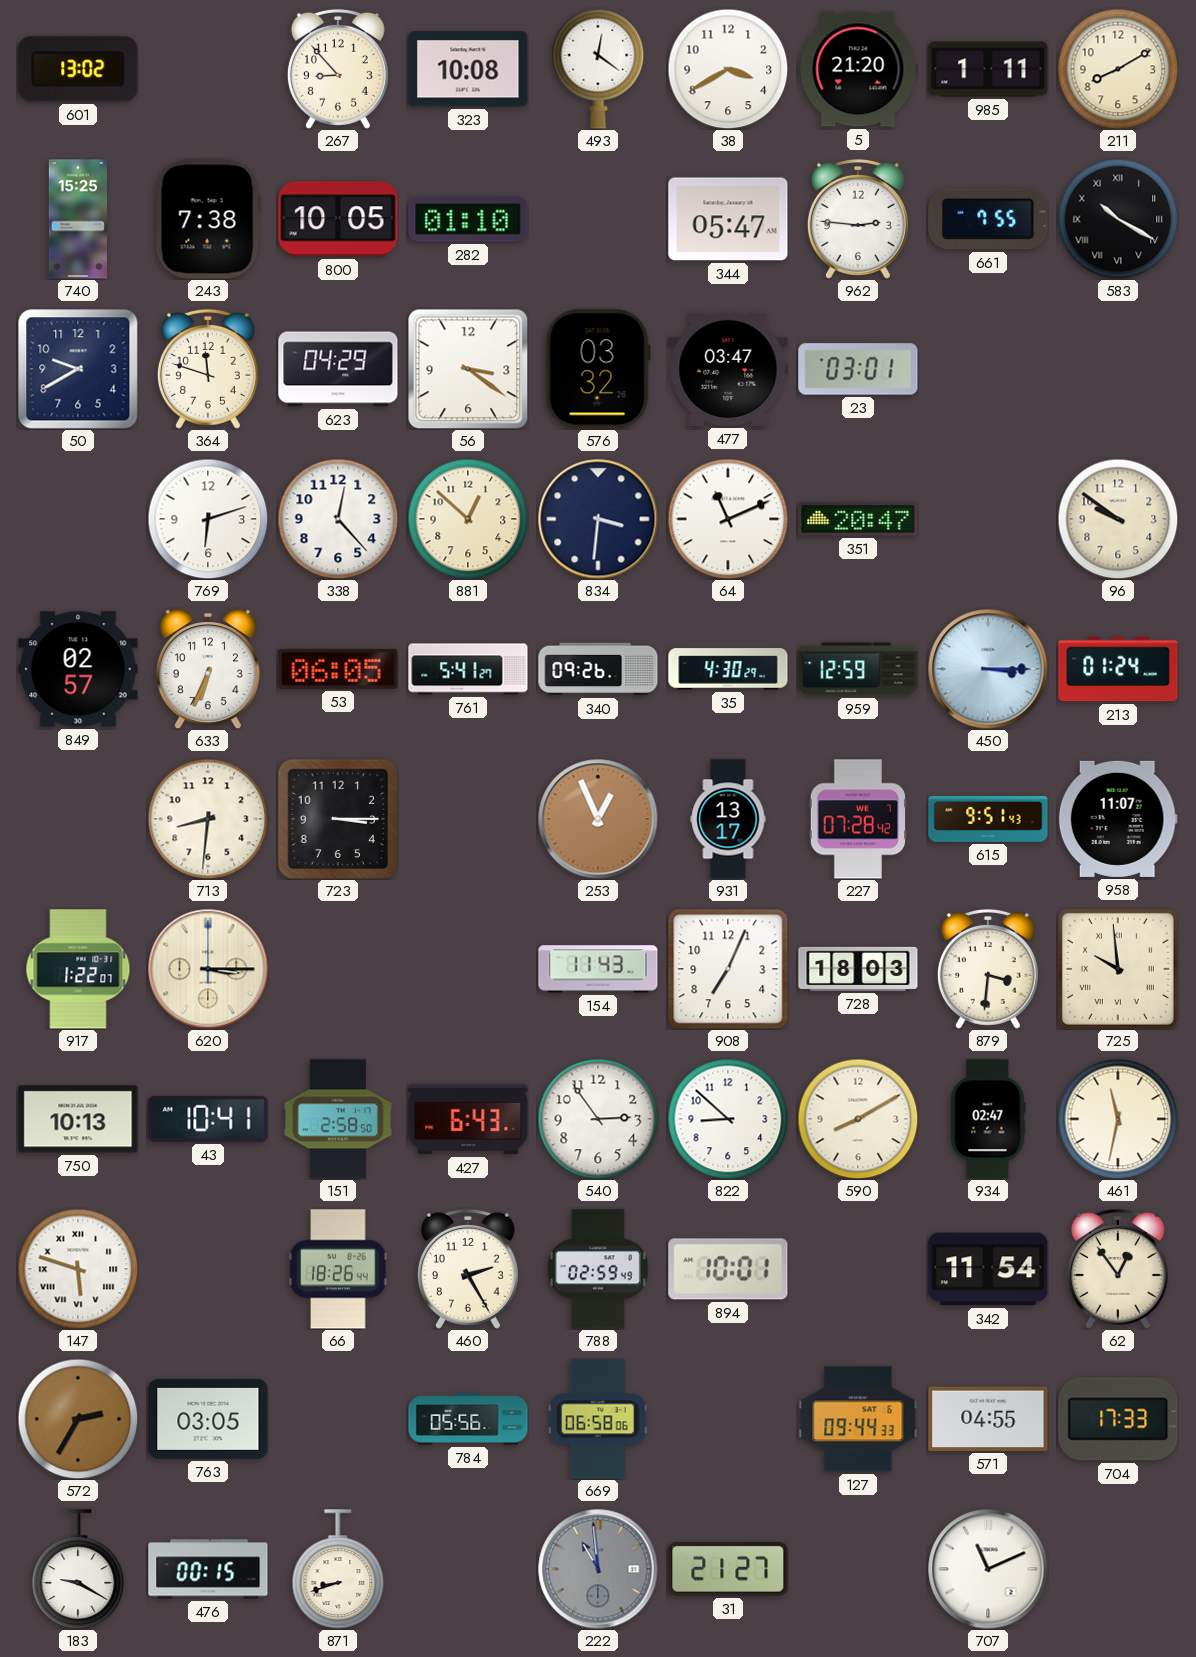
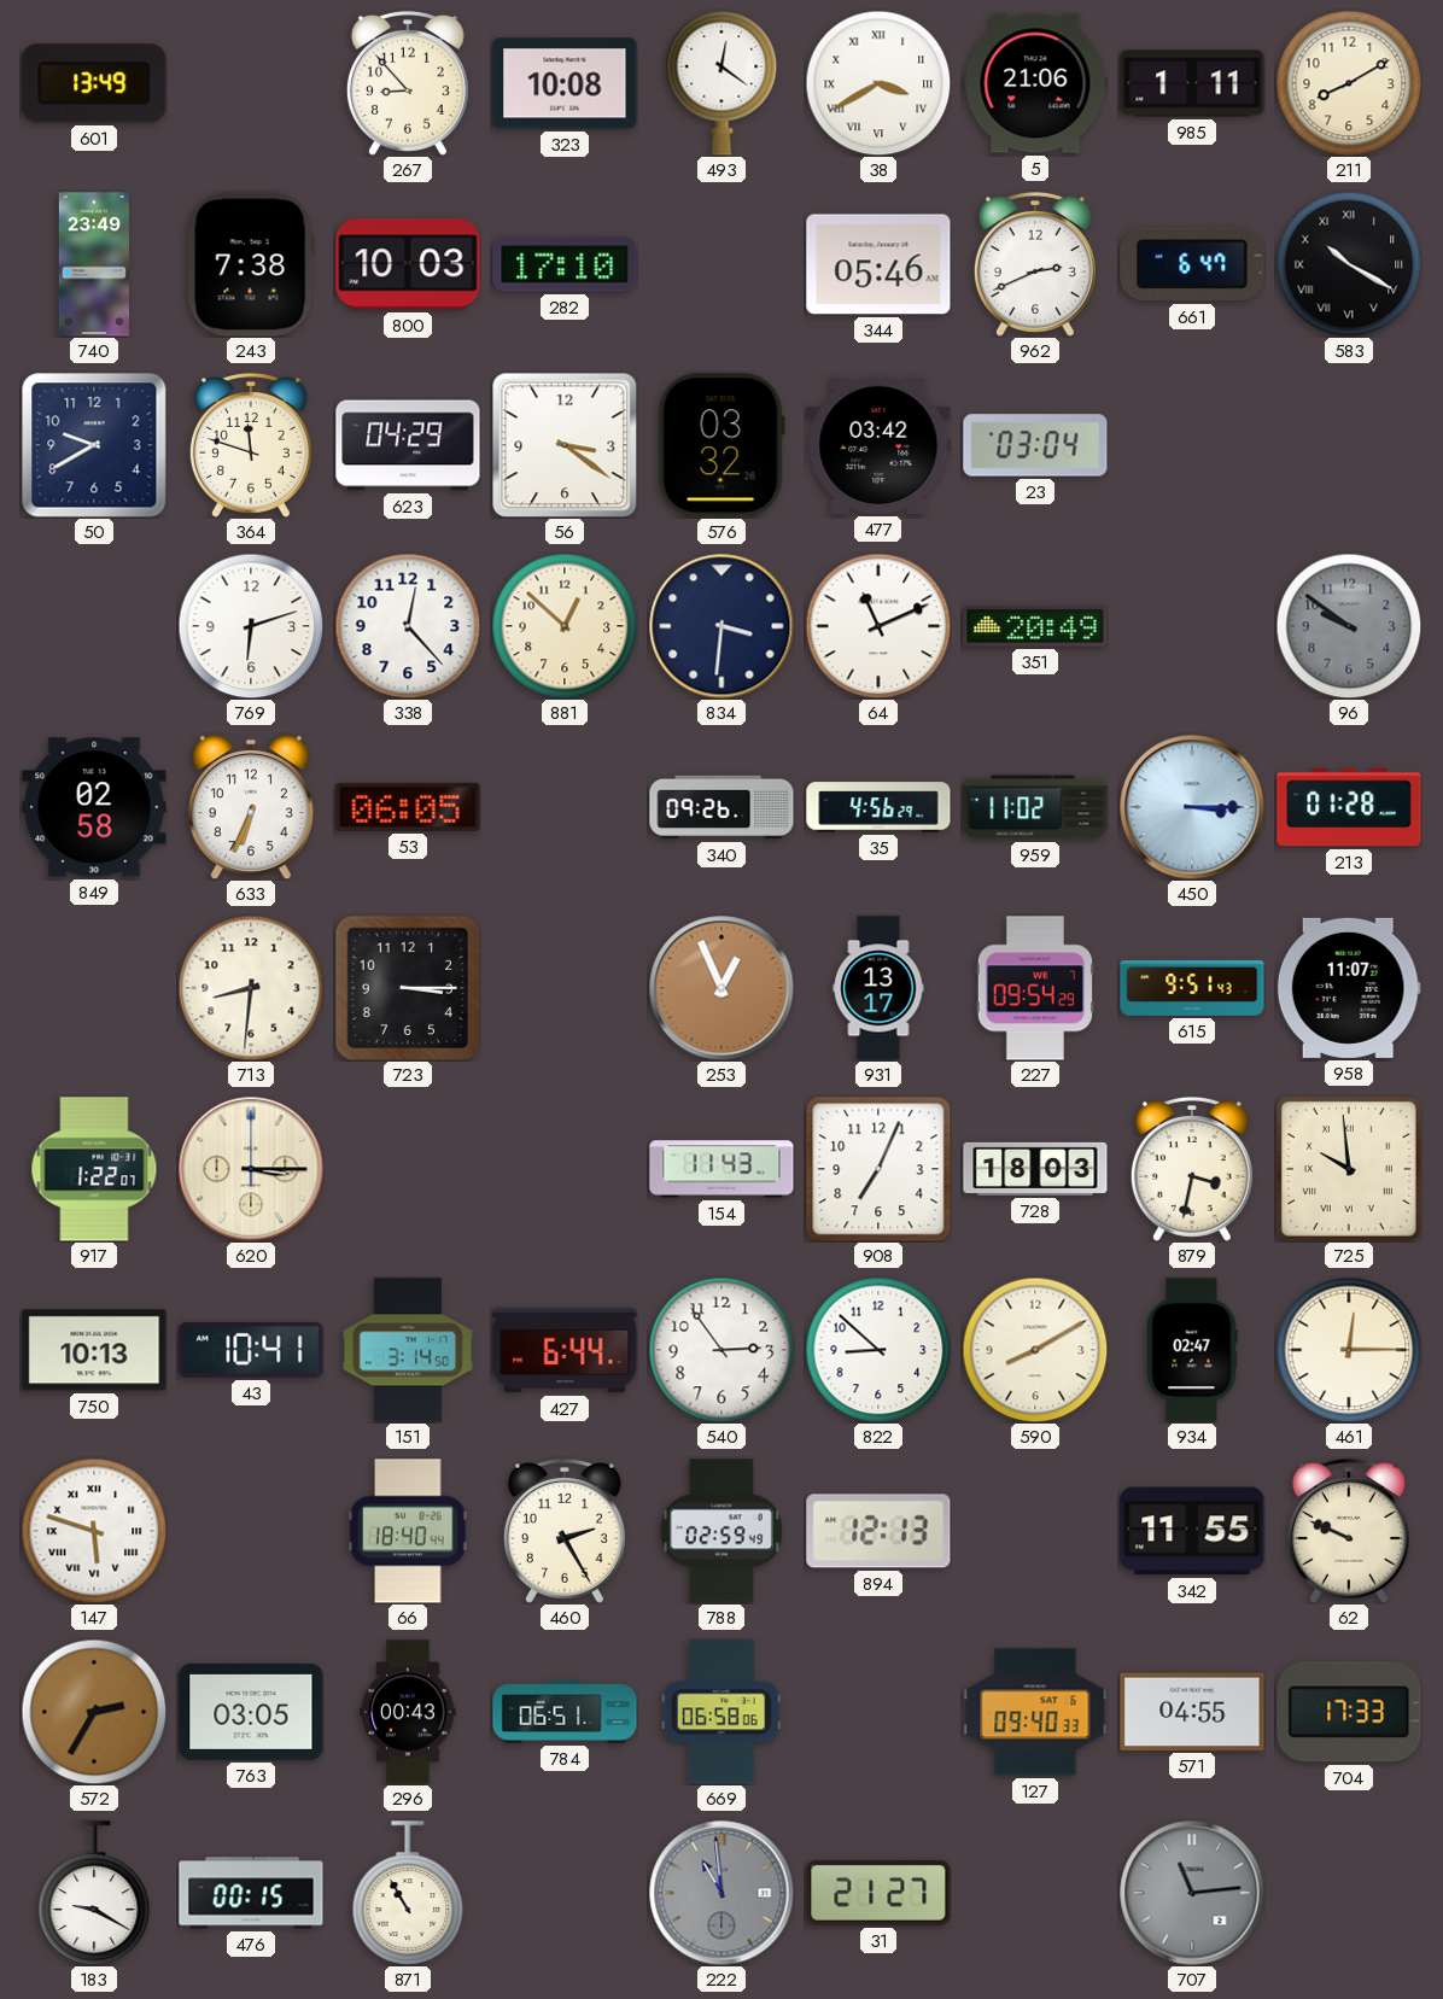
601: 13:02 -> 13:49 (94, 83)
38 numerals: Arabic -> Roman (878, 83)
5: 21:20 -> 21:06 (1035, 83)
740: 15:25 -> 23:49 (94, 264)
800: 10:05 -> 10:03 (408, 264)
282: 01:10 -> 17:10 (565, 264)
344: 05:47 -> 05:46 (878, 264)
962: 2:46 -> 2:41 (1035, 264)
661: 7:55 -> 6:47 (1192, 264)
477: 03:47 -> 03:42 (878, 445)
23: 03:01 -> 03:04 (1035, 445)
351: 20:47 -> 20:49 (1035, 626)
96 dial: cream -> grey (1349, 626)
849: 02:57 -> 02:58 (94, 807)
761: 5:41 -> none (468, 669)
35: 4:30 -> 4:56 (878, 807)
959: 12:59 -> 11:02 (1035, 807)
213: 01:24 -> 01:28 (1349, 807)
227: 07:28 -> 09:54 (1034, 988)
879: 3:31 -> 3:32 (1192, 1169)
151: 2:58 -> 3:14 (407, 1350)
427: 6:43 -> 6:44 (565, 1350)
461: 11:32 -> 12:15 (1349, 1350)
66: 18:26 -> 18:40 (408, 1531)
894: 10:01 -> 12:13 (878, 1531)
342: 11:54 -> 11:55 (1192, 1531)
62: 12:54 -> 9:49 (1349, 1531)
296: none -> 00:43 (408, 1712)
784: 05:56 -> 06:51 (565, 1712)
127: 09:44 -> 09:40 (1035, 1712)
871: 8:42 -> 10:55 (408, 1893)
707: 11:11 -> 11:14 (1192, 1893)
707 dial: white -> grey (1192, 1893)
